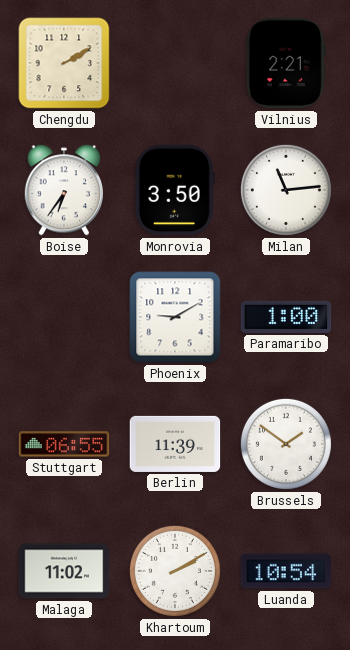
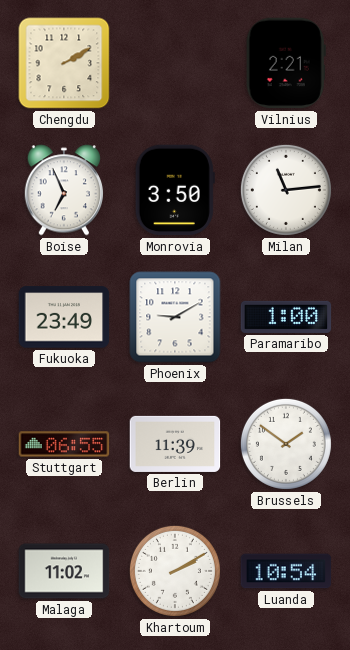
Boise: 6:36 -> 6:56 (63, 190)
Fukuoka: none -> 23:49 (64, 317)
